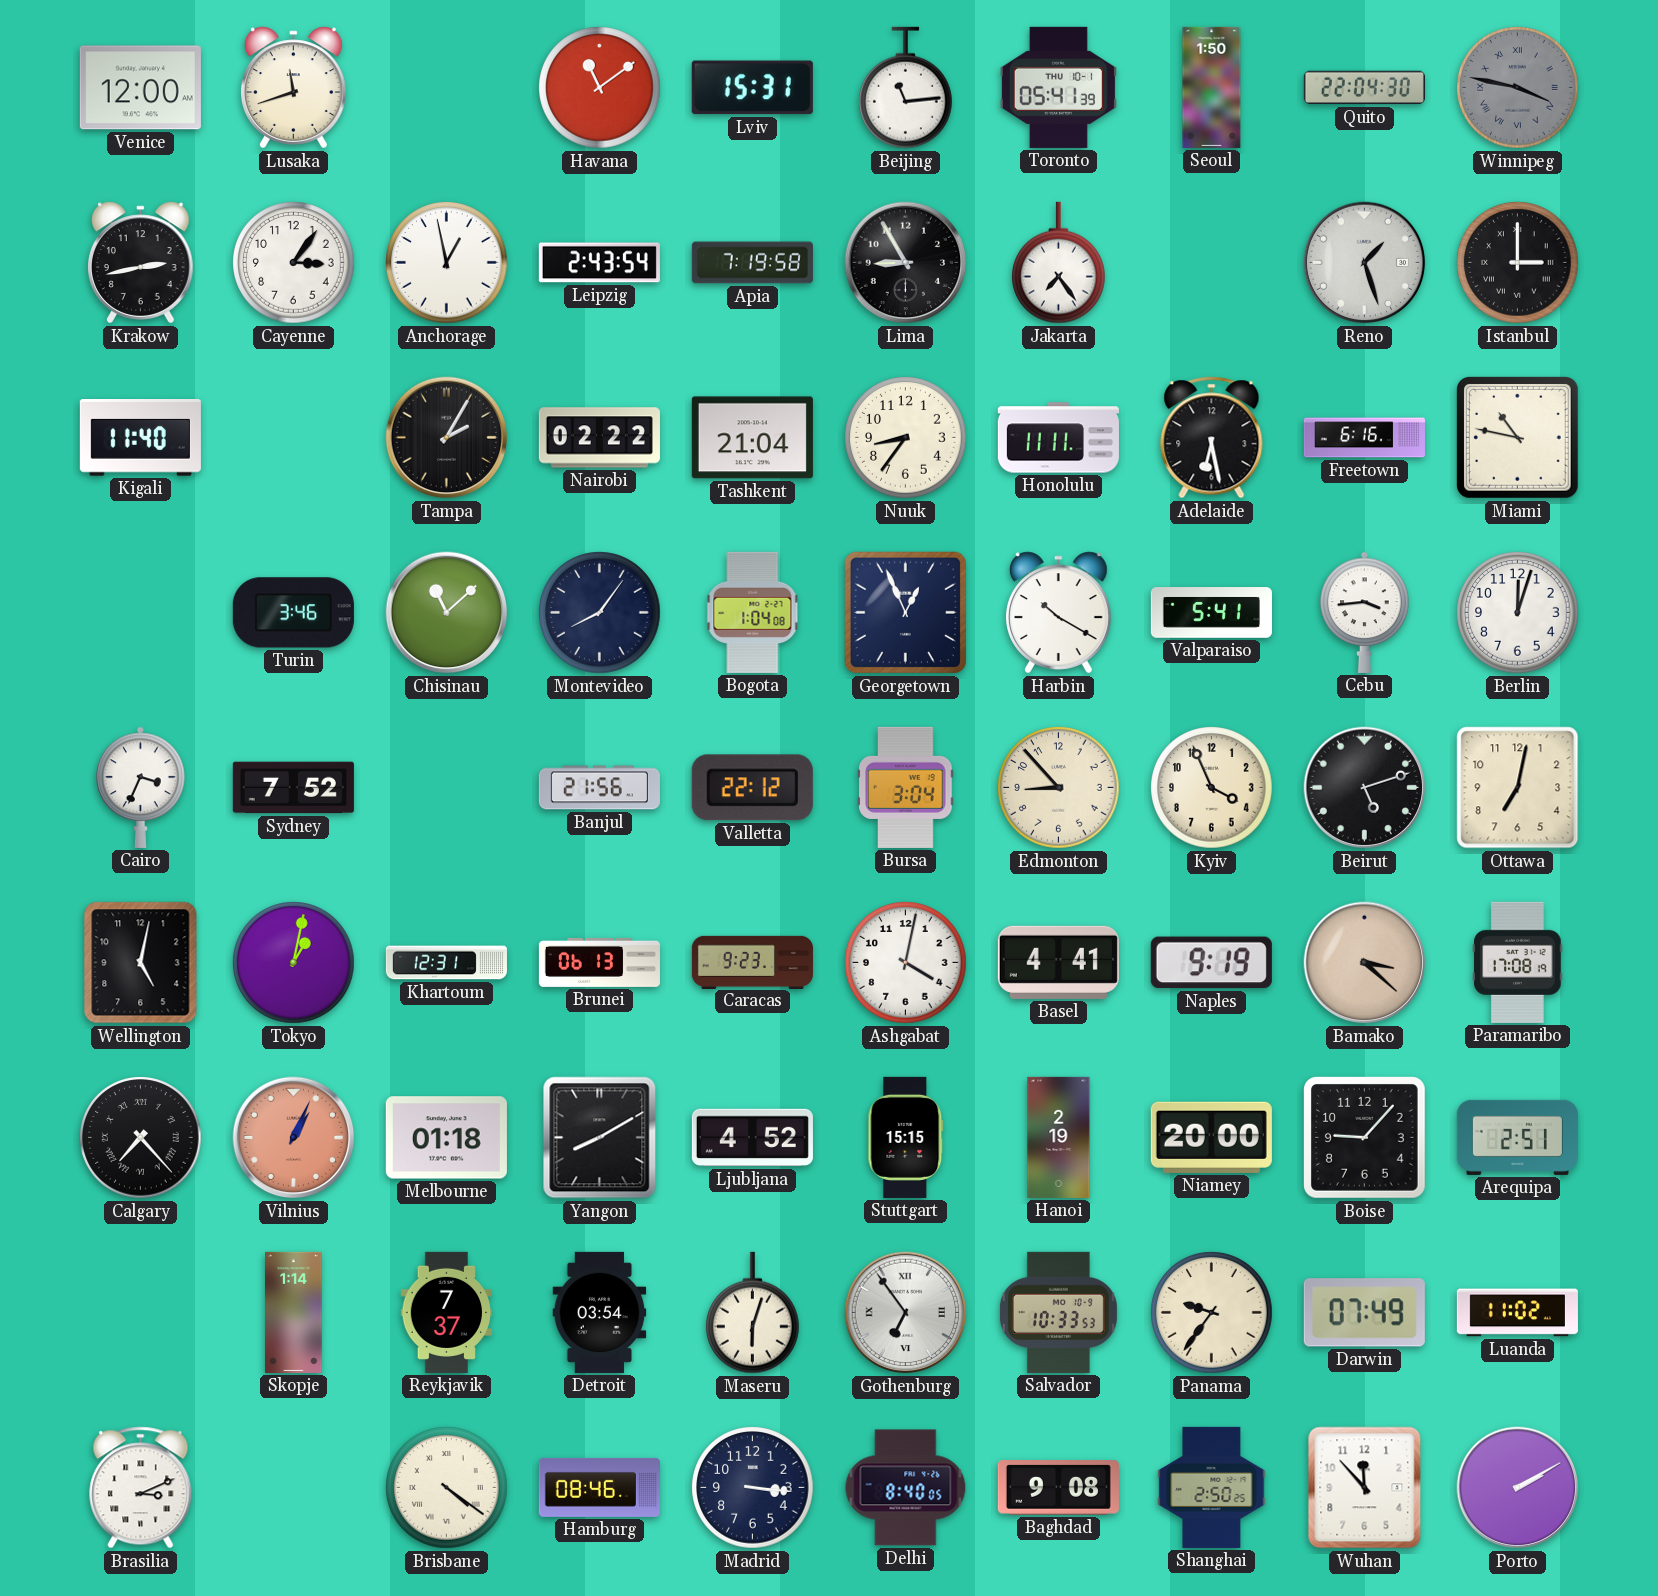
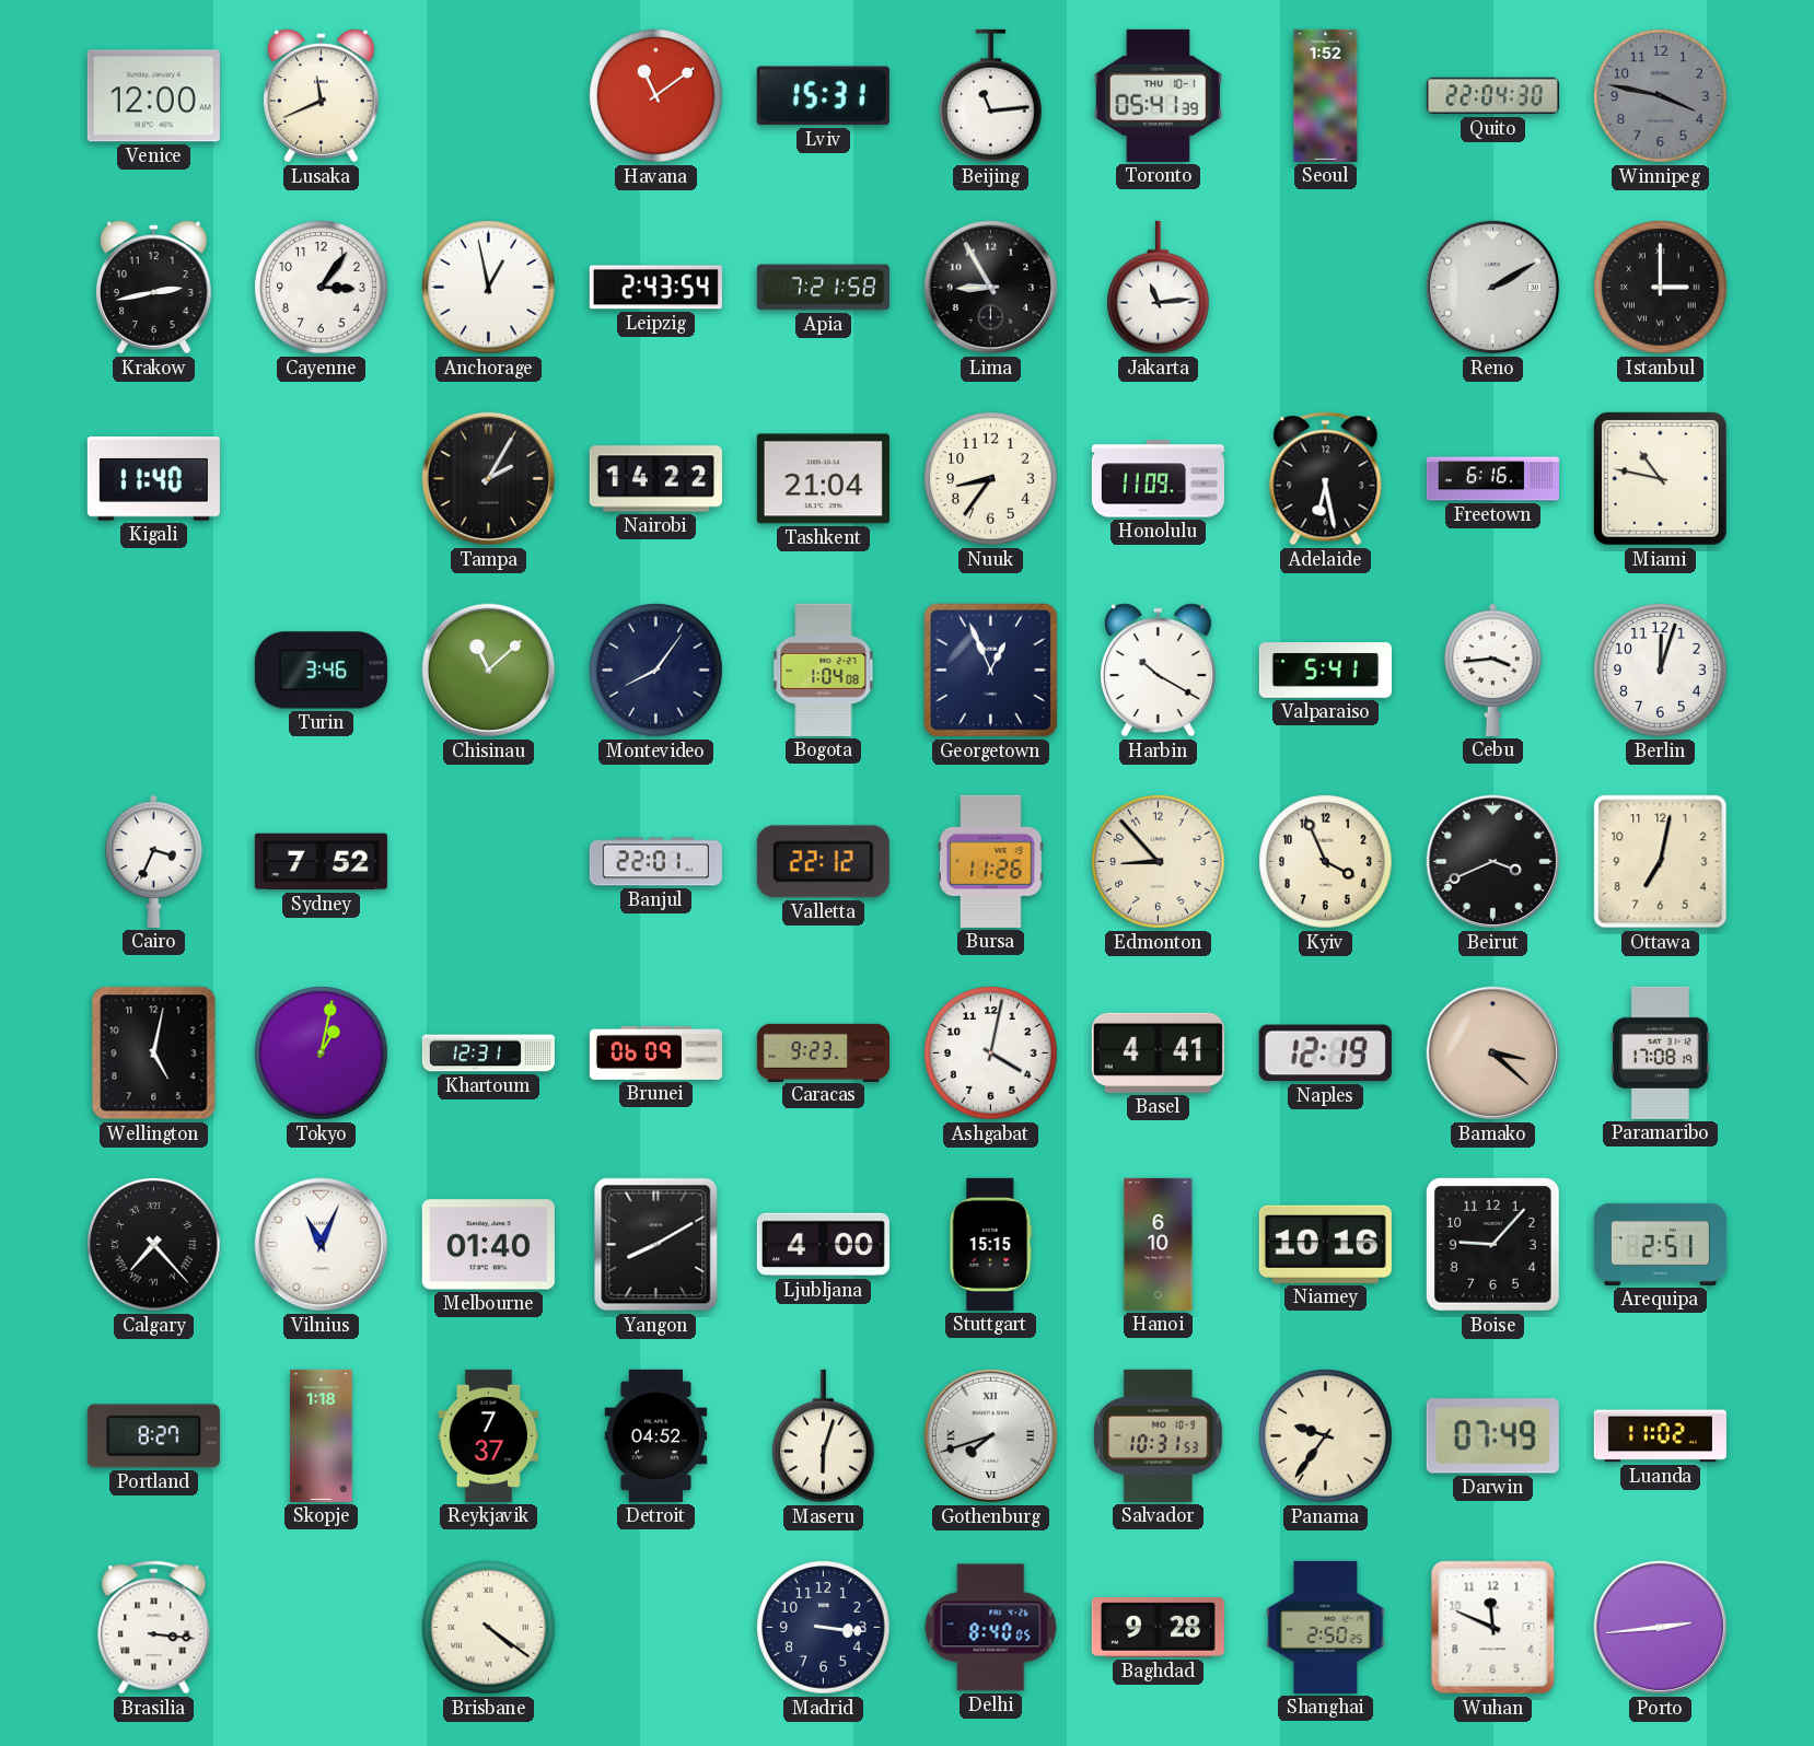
Lusaka: 11:42 -> 11:41 (322, 96)
Seoul: 1:50 -> 1:52 (1326, 95)
Winnipeg numerals: Roman -> Arabic (1661, 96)
Apia: 7:19 -> 7:21 (823, 288)
Jakarta: 7:24 -> 11:14 (1159, 288)
Reno: 1:27 -> 2:10 (1493, 288)
Nairobi: 02:22 -> 14:22 (655, 479)
Honolulu: 11:11 -> 11:09 (1158, 479)
Banjul: 21:56 -> 22:01 (655, 862)
Bursa: 3:04 -> 11:26 (991, 861)
Beirut: 5:12 -> 3:41 (1493, 862)
Brunei: 06:13 -> 06:09 (655, 1052)
Naples: 9:19 -> 12:19 (1325, 1054)
Vilnius: 1:04 -> 11:04 (322, 1245)
Vilnius dial: salmon -> white (322, 1245)
Melbourne: 01:18 -> 01:40 (488, 1245)
Ljubljana: 4:52 -> 4:00 (823, 1245)
Hanoi: 2:19 -> 6:10 (1159, 1244)
Niamey: 20:00 -> 10:16 (1325, 1244)
Portland: none -> 8:27 (153, 1436)
Skopje: 1:14 -> 1:18 (322, 1435)
Detroit: 03:54 -> 04:52 (656, 1435)
Gothenburg: 6:54 -> 7:42 (991, 1436)
Salvador: 10:33 -> 10:31 (1158, 1435)
Brasilia: 3:11 -> 3:16 (154, 1628)
Hamburg: 08:46 -> none (599, 1487)
Baghdad: 9:08 -> 9:28 (1158, 1628)
Wuhan: 11:53 -> 11:49 (1493, 1628)
Porto: 2:10 -> 2:44 (1661, 1628)
